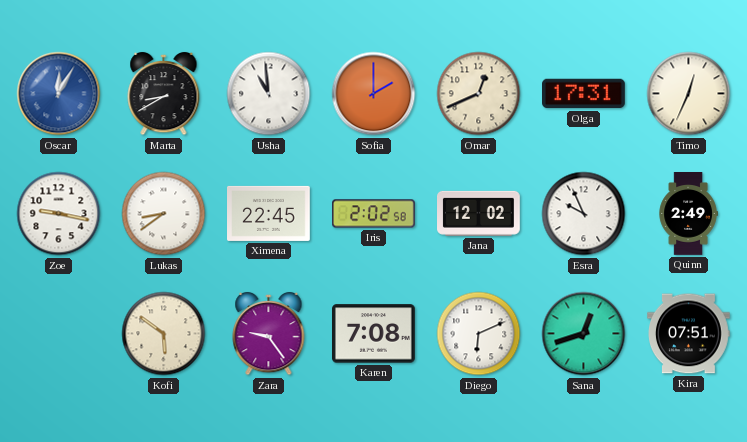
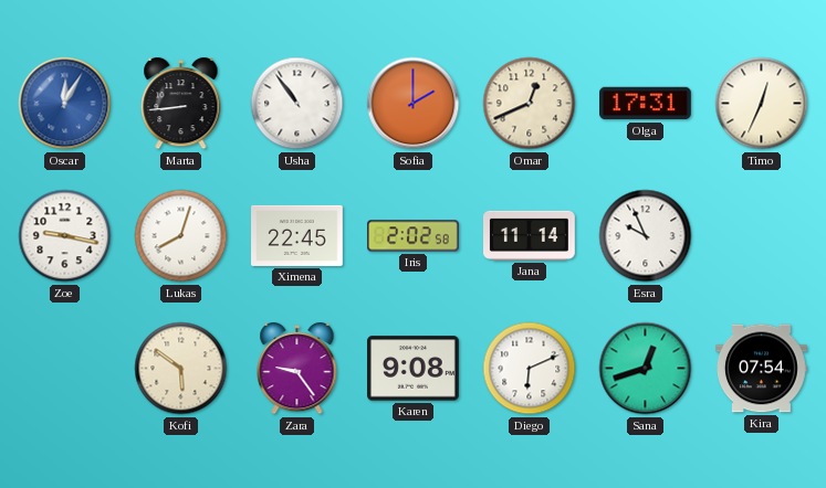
Marta: 8:40 -> 8:44 (181, 104)
Usha: 10:59 -> 10:54 (297, 104)
Lukas: 8:39 -> 8:03 (181, 236)
Jana: 12:02 -> 11:14 (530, 235)
Quinn: 2:49 -> none (688, 214)
Karen: 7:08 -> 9:08 (414, 369)
Kira: 07:51 -> 07:54 (762, 369)
